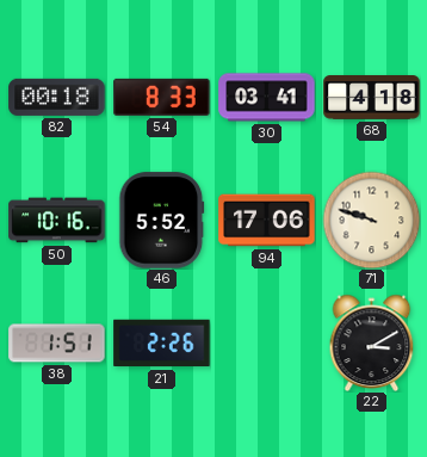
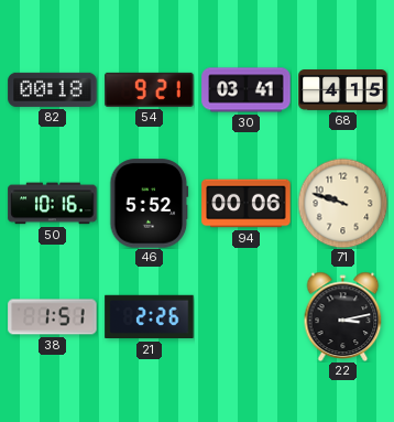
54: 8:33 -> 9:21 (150, 89)
68: 4:18 -> 4:15 (343, 90)
94: 17:06 -> 00:06 (247, 204)
22: 3:10 -> 3:13 (343, 316)
